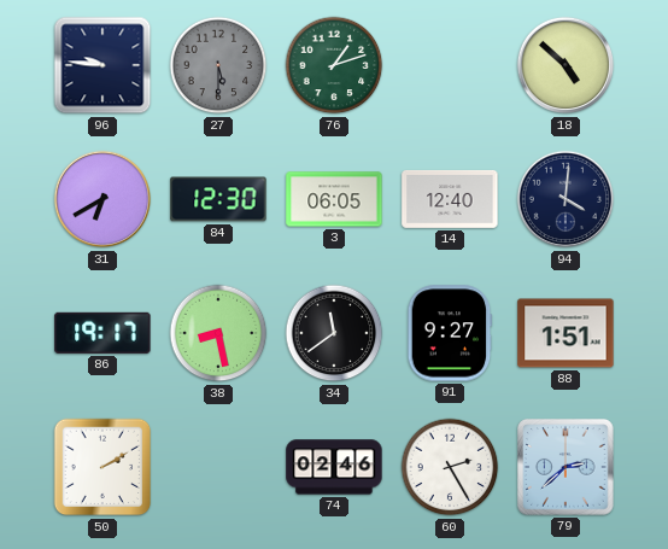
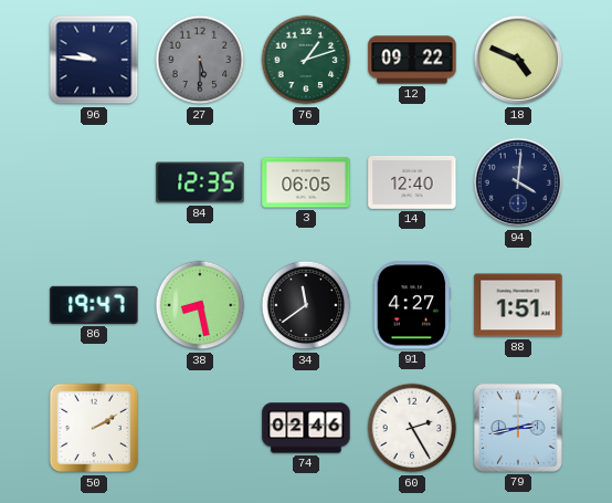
12: none -> 09:22 (412, 60)
18: 4:52 -> 4:49 (518, 60)
31: 6:40 -> none (102, 199)
84: 12:30 -> 12:35 (200, 182)
86: 19:17 -> 19:47 (94, 305)
91: 9:27 -> 4:27 (412, 305)
79: 2:38 -> 2:43 (518, 428)
